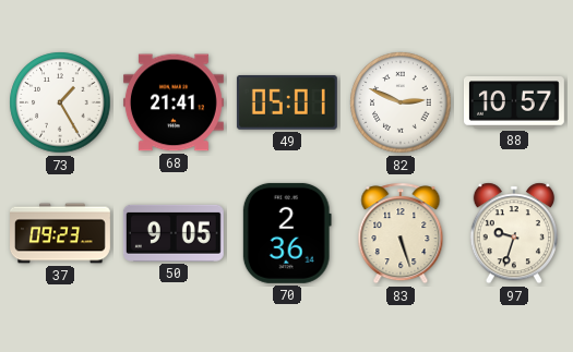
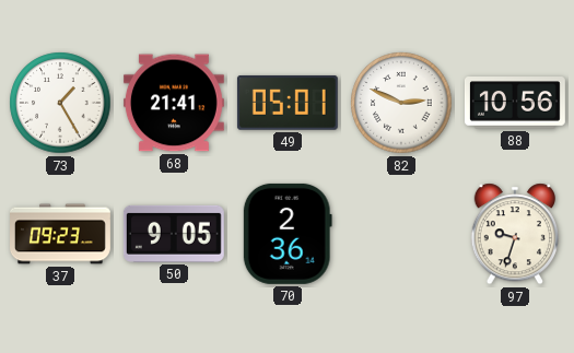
88: 10:57 -> 10:56 (515, 103)
83: 5:27 -> none (401, 233)
